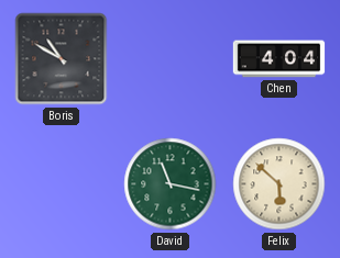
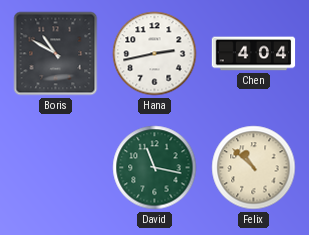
Hana: none -> 2:43 (155, 54)
Felix: 5:52 -> 10:52 (254, 168)
